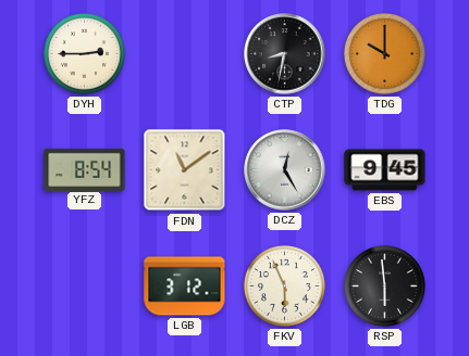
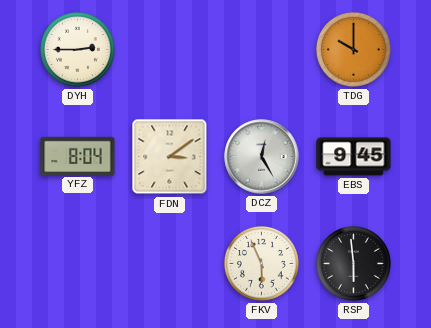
CTP: 8:32 -> none (285, 54)
YFZ: 8:54 -> 8:04 (78, 156)
FDN: 11:09 -> 3:09 (170, 157)
LGB: 3:12 -> none (185, 287)
